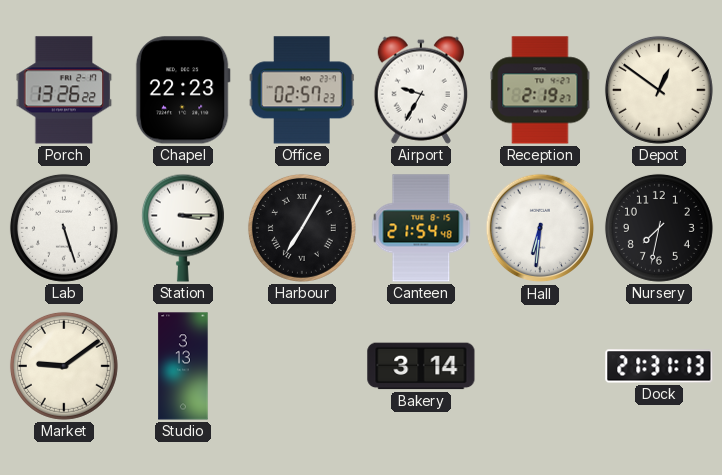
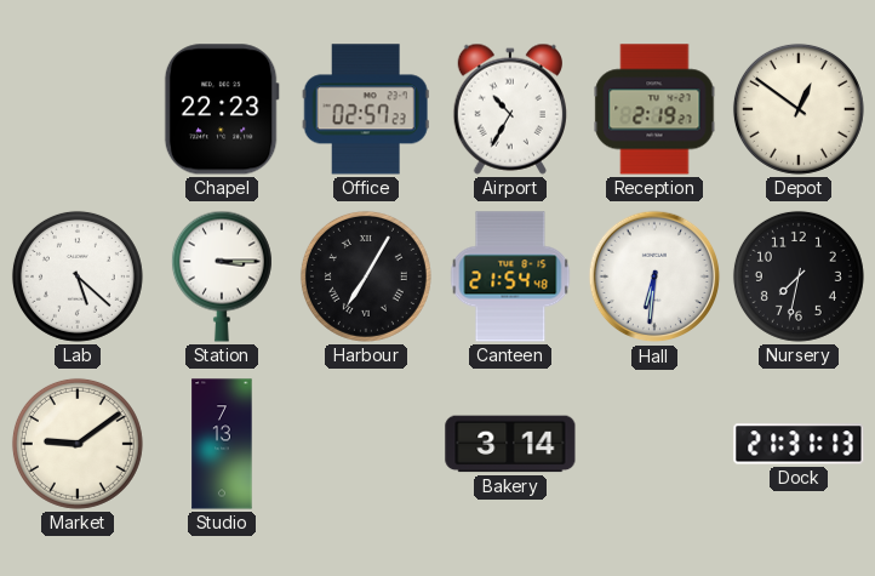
Porch: 13:26 -> none (64, 90)
Airport: 9:35 -> 10:35 (509, 109)
Lab: 5:27 -> 5:22 (78, 276)
Studio: 3:13 -> 7:13 (222, 444)
